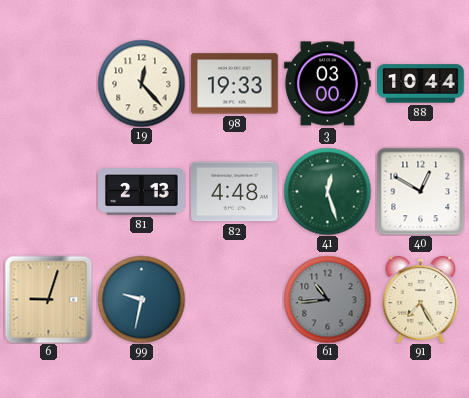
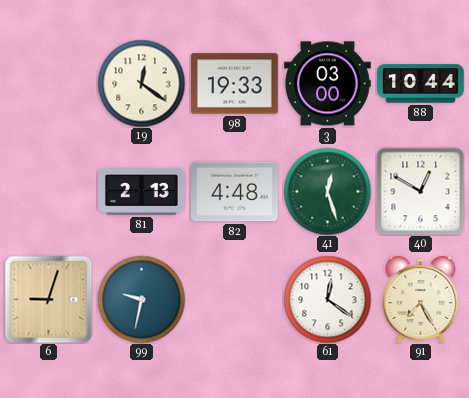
19: 12:23 -> 12:21 (141, 83)
61: 10:44 -> 12:21 (327, 299)
61 dial: grey -> white (327, 299)
